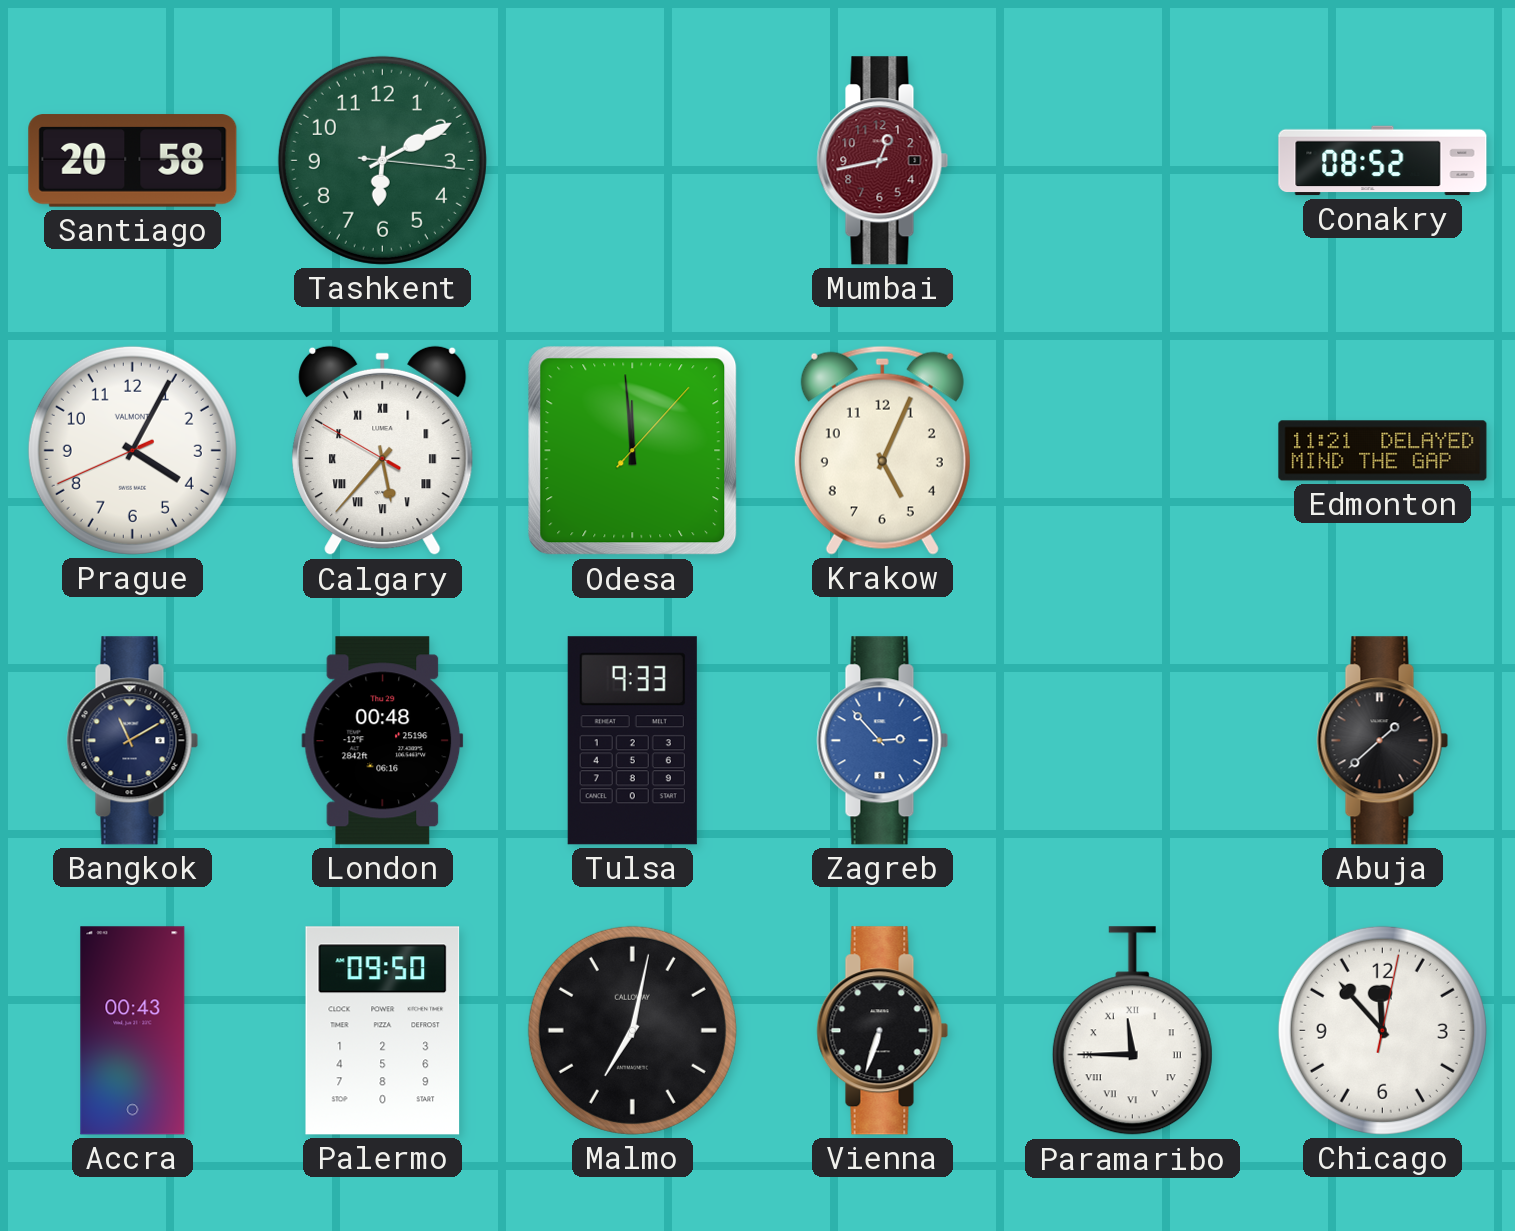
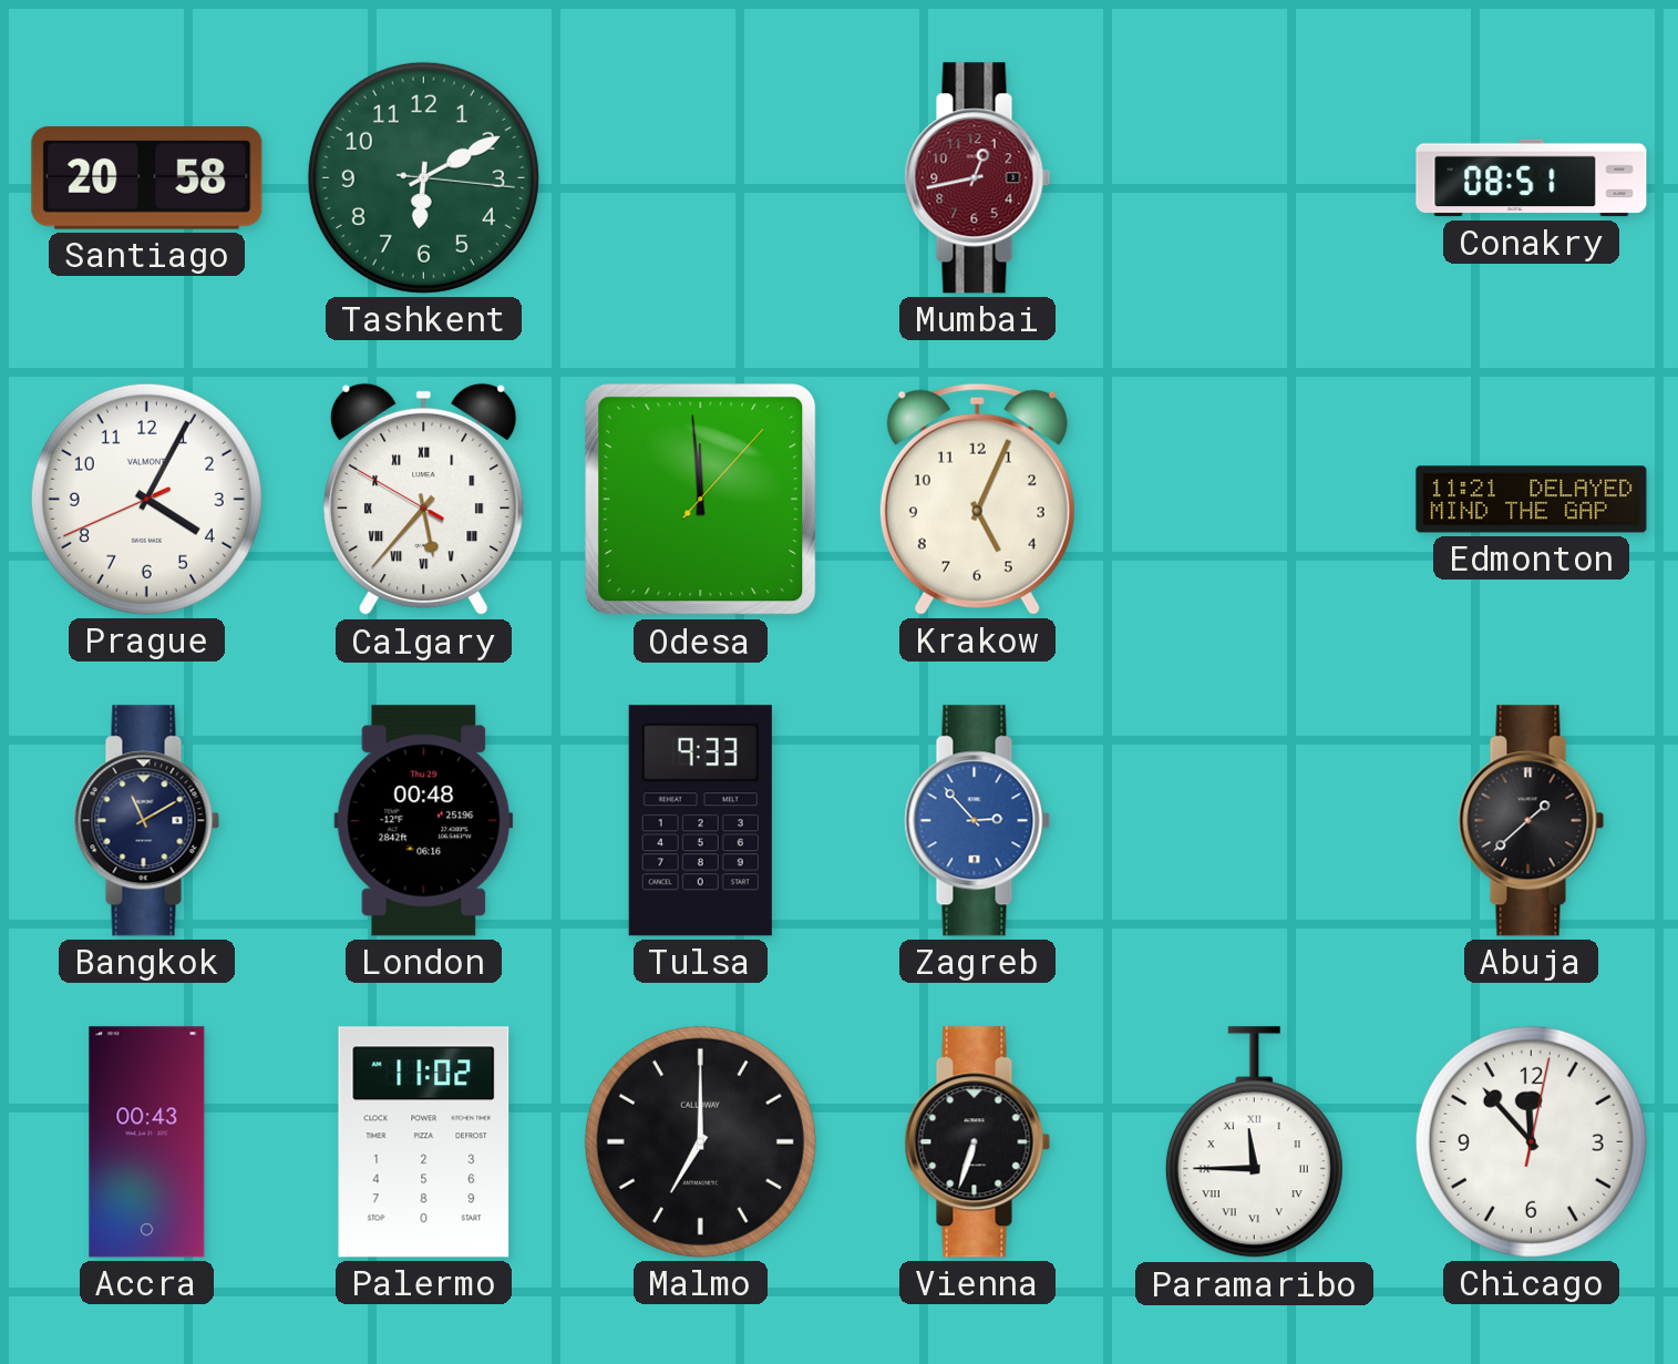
Conakry: 08:52 -> 08:51 (1532, 178)
Palermo: 09:50 -> 11:02 (424, 1142)
Malmo: 7:02 -> 7:00 (700, 1141)
